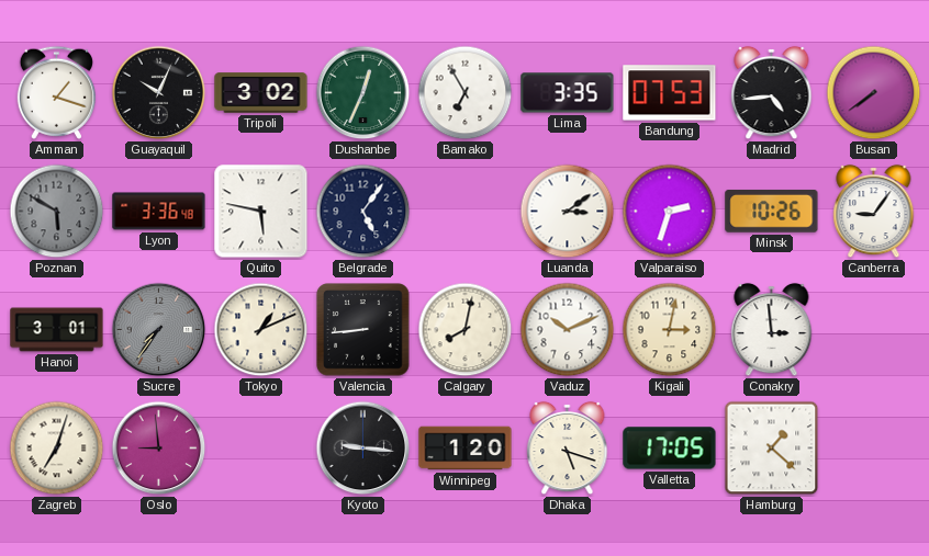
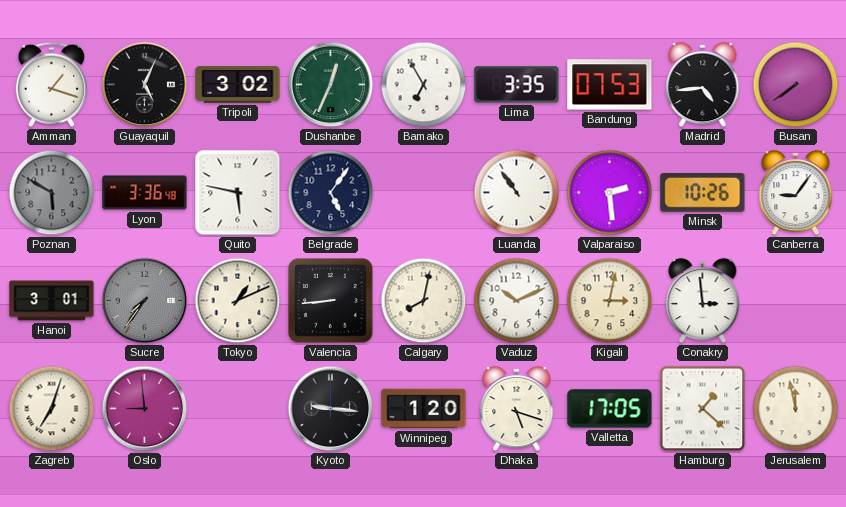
Guayaquil: 10:04 -> 5:04 (145, 85)
Luanda: 3:09 -> 10:54 (517, 193)
Valparaiso: 2:33 -> 2:29 (610, 193)
Jerusalem: none -> 11:58 (796, 409)
